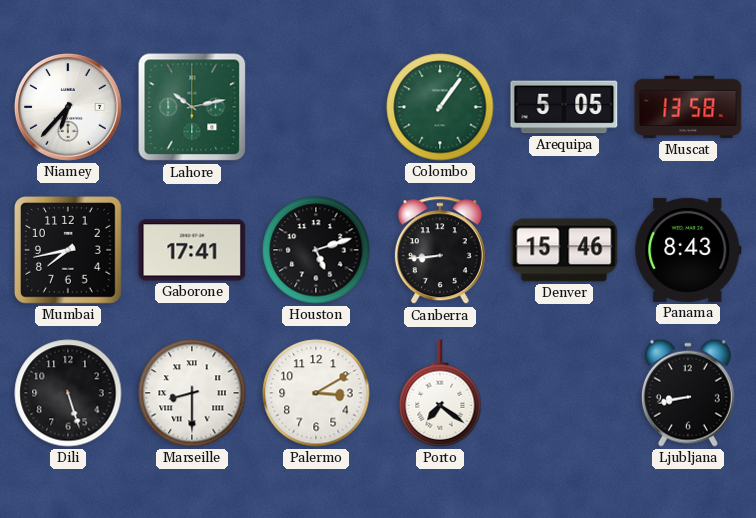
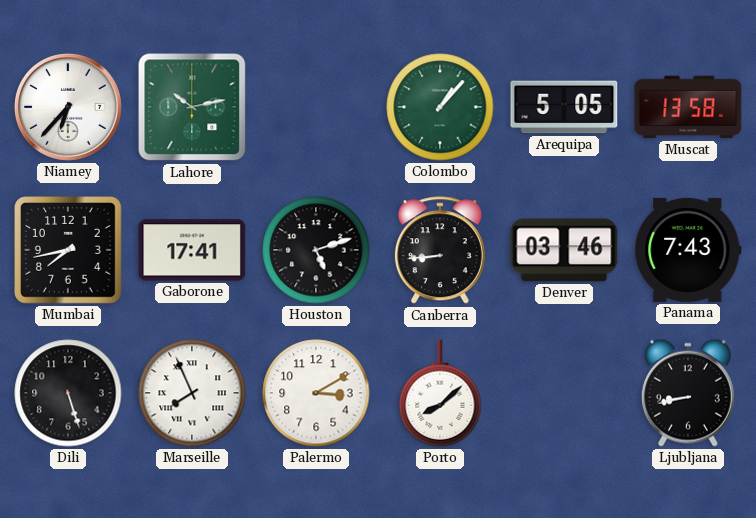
Colombo: 1:06 -> 1:07 (440, 107)
Denver: 15:46 -> 03:46 (564, 250)
Panama: 8:43 -> 7:43 (688, 250)
Marseille: 8:30 -> 7:56 (192, 393)
Porto: 7:21 -> 8:08 (440, 393)
